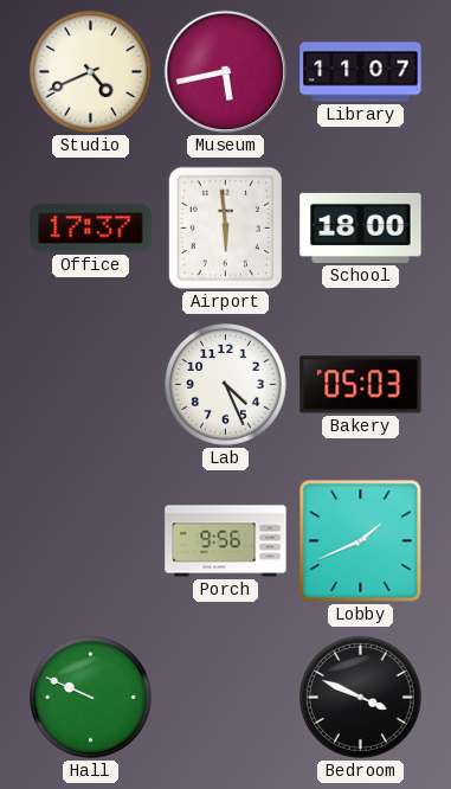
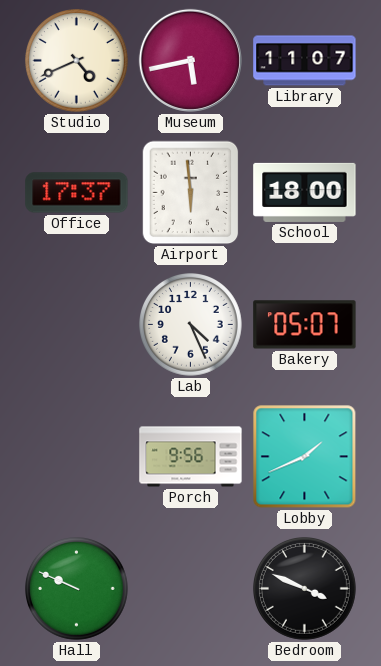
Bakery: 05:03 -> 05:07 (305, 325)
